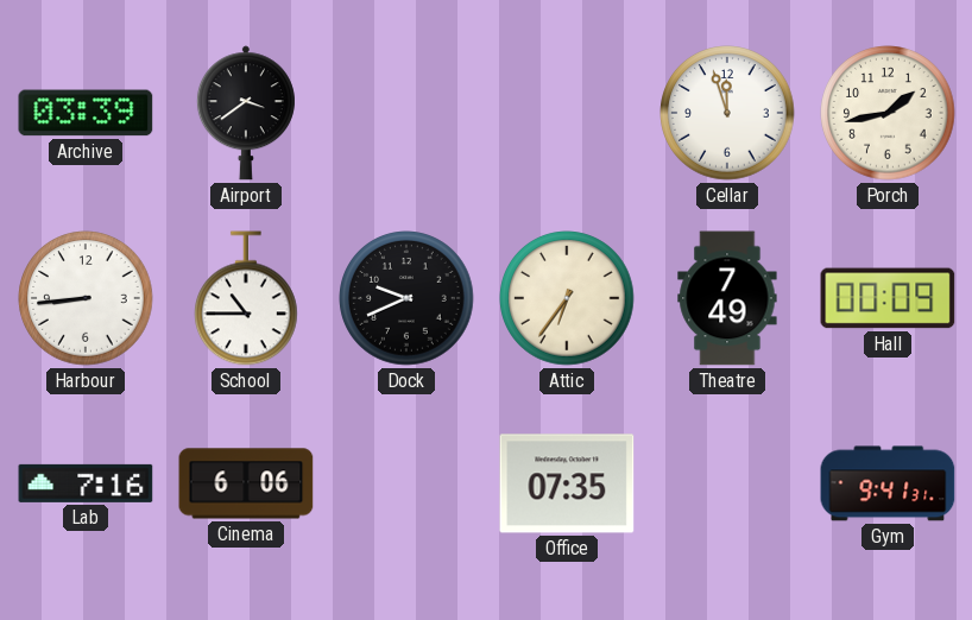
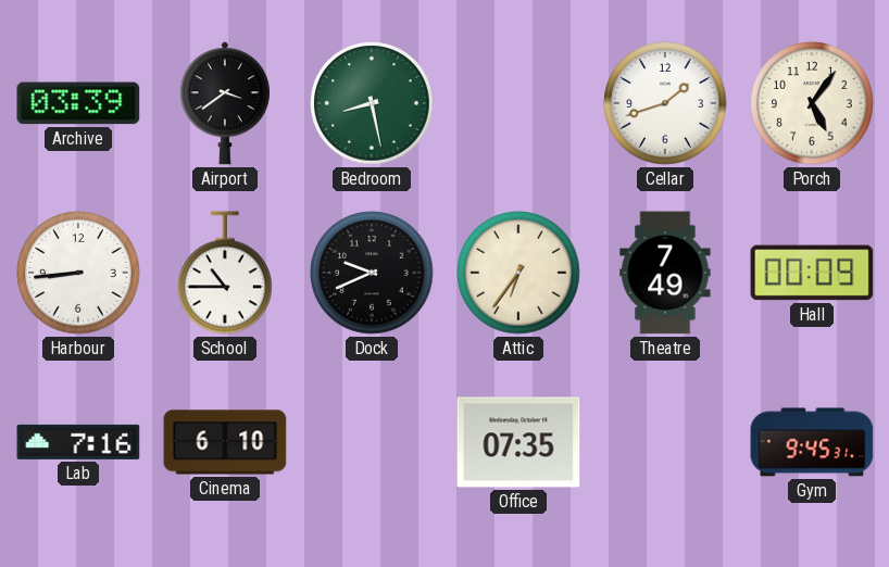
Bedroom: none -> 8:28 (372, 103)
Cellar: 11:57 -> 1:42 (665, 103)
Porch: 1:43 -> 5:06 (812, 103)
Cinema: 6:06 -> 6:10 (225, 442)
Gym: 9:41 -> 9:45 (812, 442)
